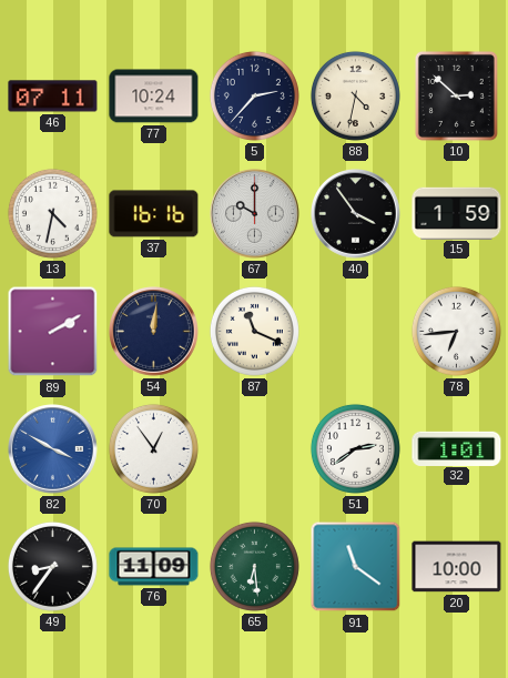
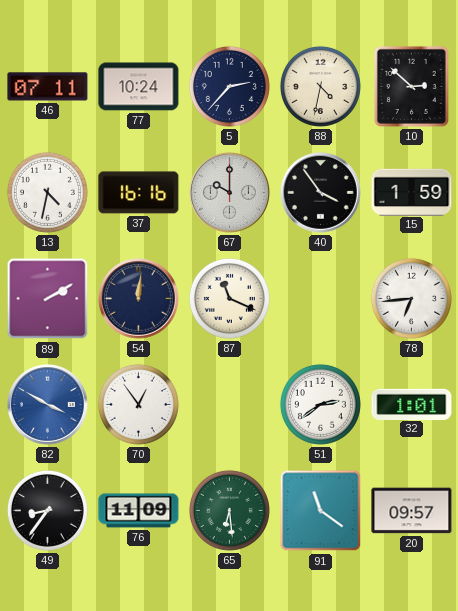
20: 10:00 -> 09:57 (412, 511)
